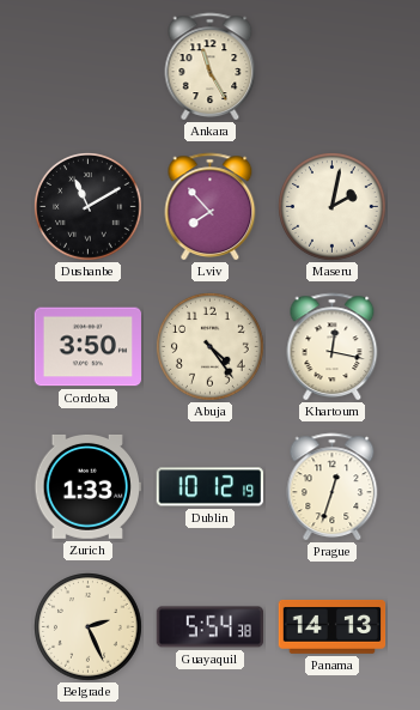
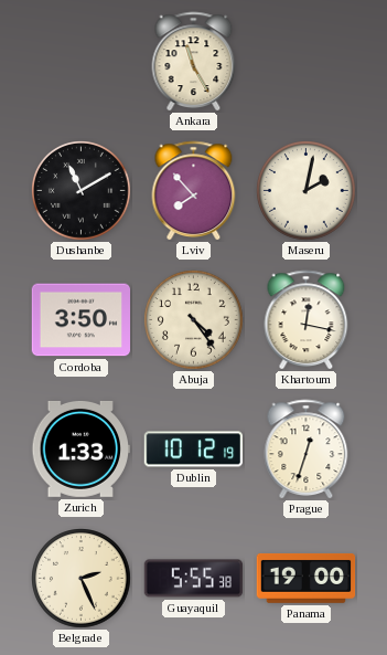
Guayaquil: 5:54 -> 5:55 (193, 579)
Panama: 14:13 -> 19:00 (307, 578)
